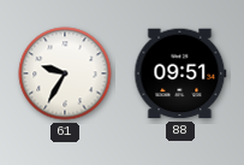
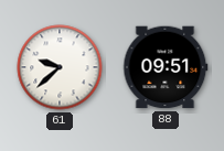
61: 9:35 -> 9:38 (60, 67)
